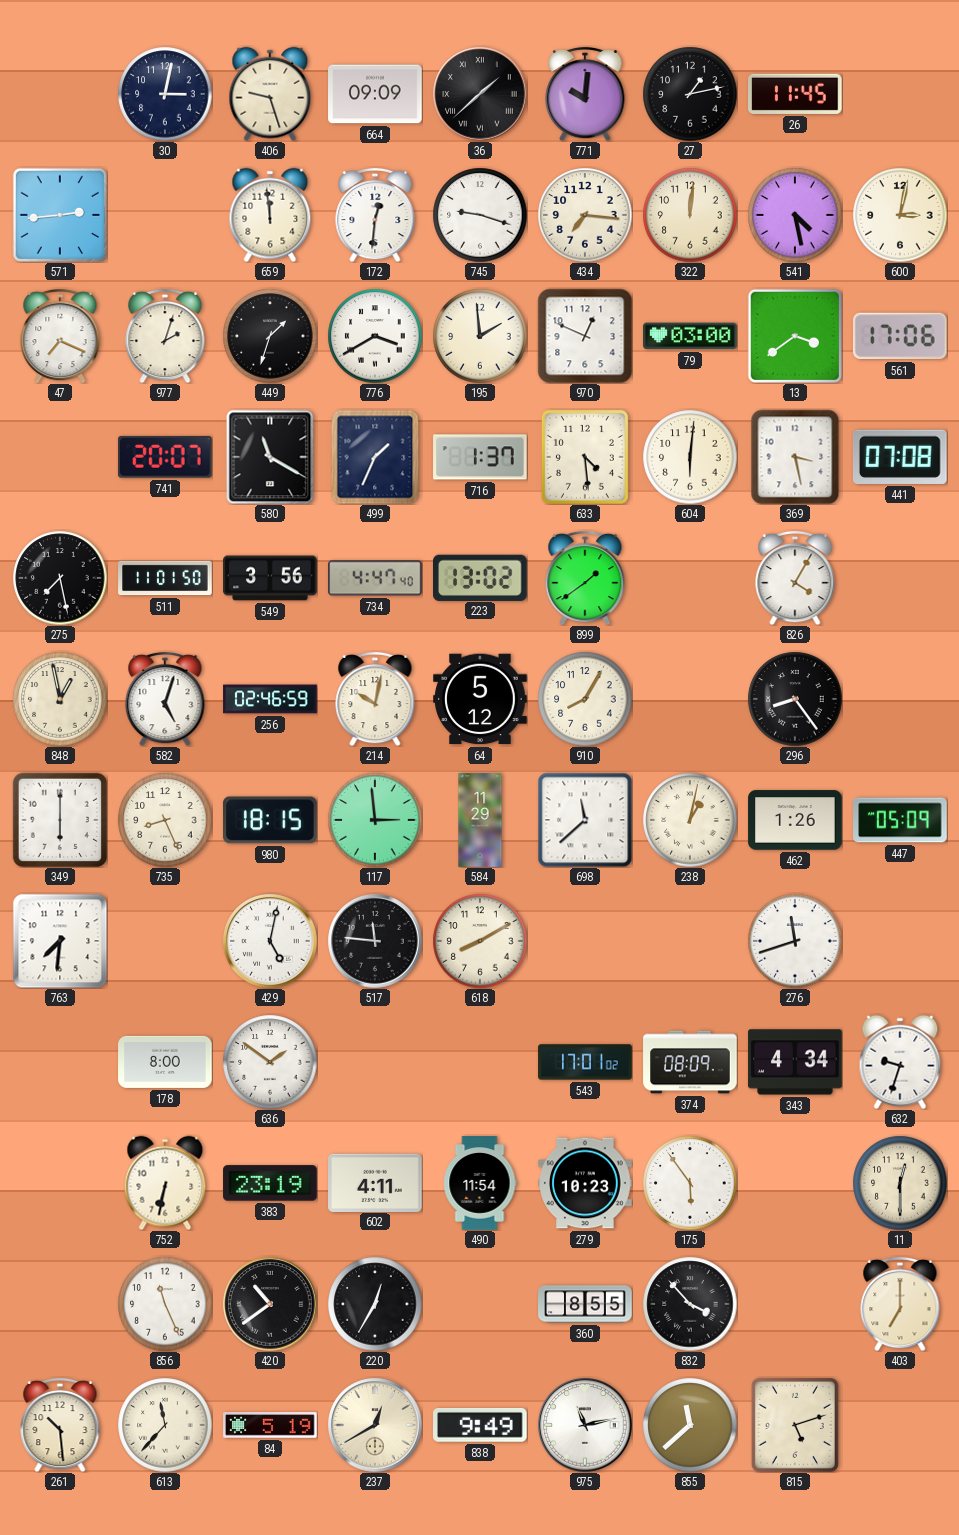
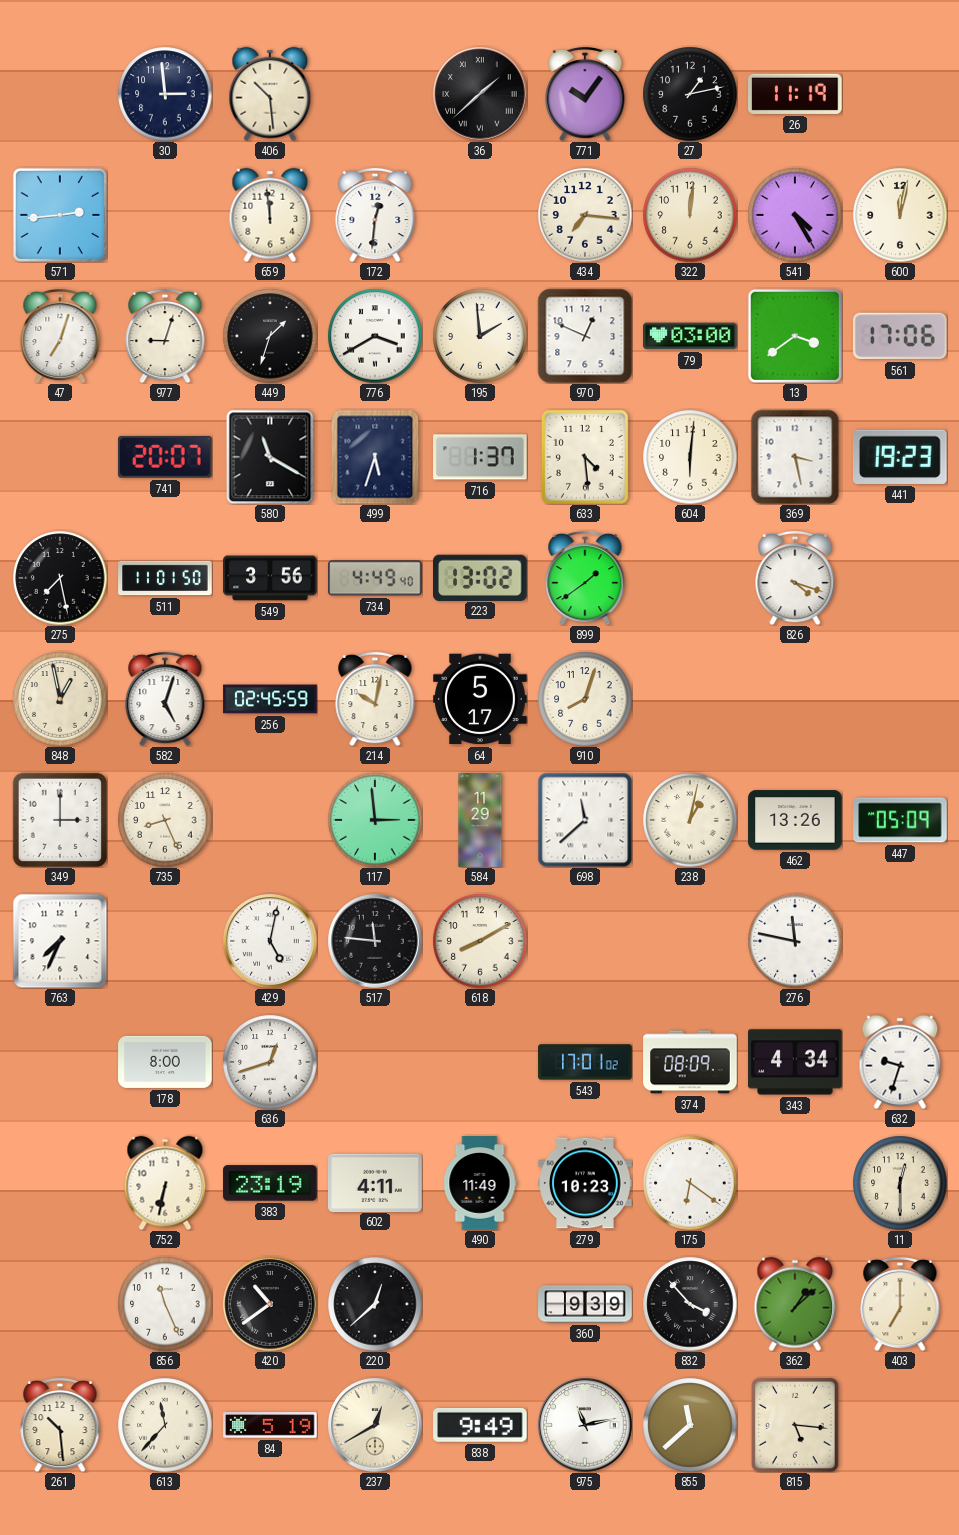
30: 3:02 -> 2:59 (165, 94)
406: 9:27 -> 10:29 (270, 94)
664: 09:09 -> none (375, 94)
771: 10:01 -> 10:06 (585, 94)
26: 11:45 -> 11:19 (796, 94)
745: 9:18 -> none (480, 215)
541: 4:28 -> 4:25 (795, 215)
600: 3:02 -> 12:02 (900, 215)
47: 7:19 -> 7:03 (60, 336)
977: 2:03 -> 9:03 (165, 336)
499: 1:34 -> 5:33 (375, 457)
441: 07:08 -> 19:23 (900, 457)
734: 4:47 -> 4:49 (375, 578)
826: 4:05 -> 4:18 (795, 578)
256: 02:46 -> 02:45 (270, 699)
64: 5:12 -> 5:17 (480, 699)
910: 8:05 -> 8:03 (585, 699)
296: 8:24 -> none (795, 699)
349: 6:00 -> 3:00 (59, 819)
980: 18:15 -> none (271, 820)
462: 1:26 -> 13:26 (795, 820)
763: 7:31 -> 7:34 (60, 941)
276: 11:42 -> 11:47 (795, 941)
636: 1:51 -> 12:42 (270, 1062)
490: 11:54 -> 11:49 (480, 1183)
175: 5:54 -> 6:21 (690, 1183)
220: 12:35 -> 12:38 (375, 1304)
360: 8:55 -> 9:39 (585, 1304)
362: none -> 1:08 (795, 1304)
815: 5:12 -> 5:16 (795, 1425)
